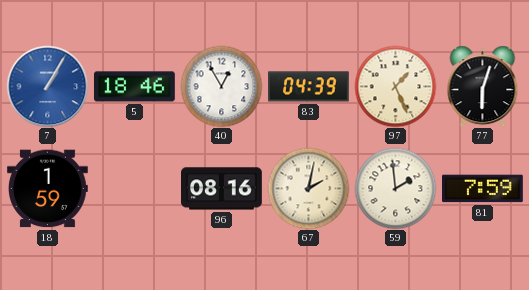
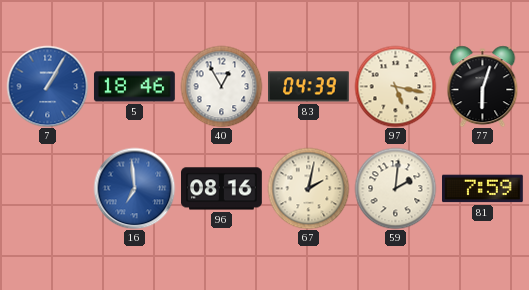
97: 1:26 -> 5:17 (395, 86)
18: 1:59 -> none (48, 189)
16: none -> 6:59 (134, 188)
59: 1:59 -> 2:01 (395, 188)
